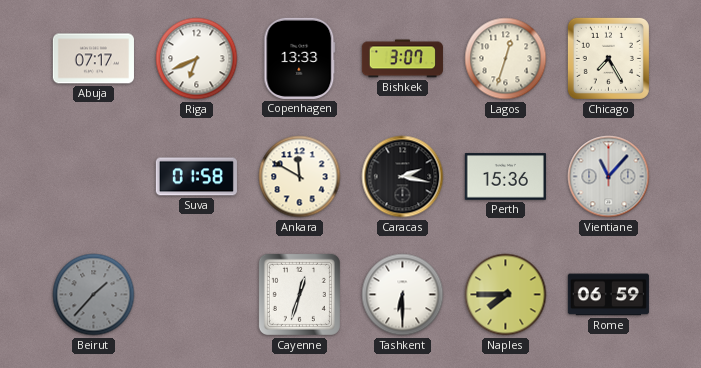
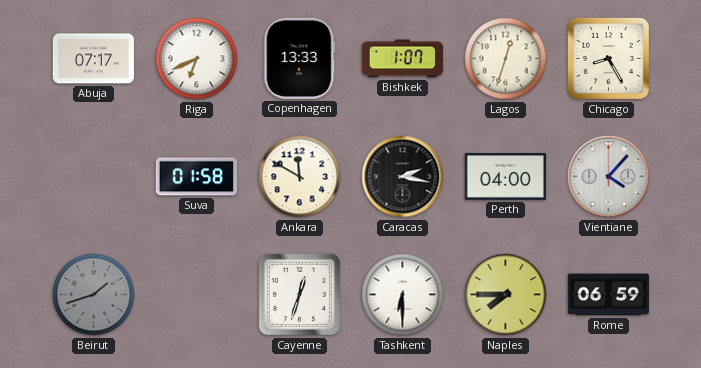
Bishkek: 3:07 -> 1:07 (402, 59)
Chicago: 7:25 -> 8:25 (608, 58)
Perth: 15:36 -> 04:00 (505, 177)
Vientiane: 11:07 -> 4:07 (609, 177)
Beirut: 1:37 -> 1:42 (94, 295)
